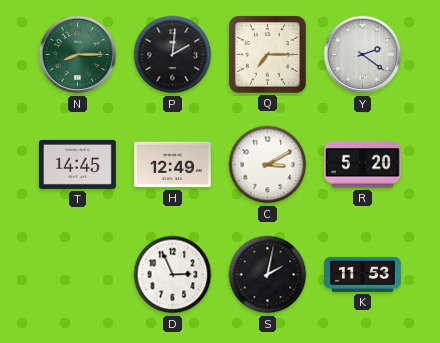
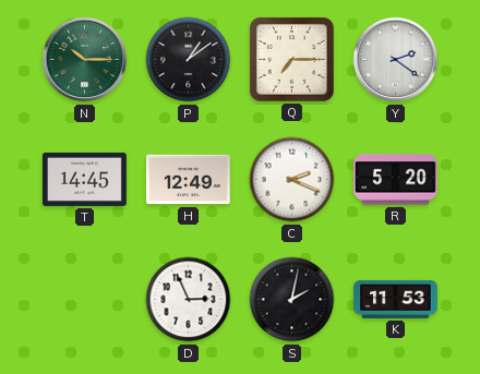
N: 8:15 -> 10:15 (85, 60)
P: 2:01 -> 1:09 (189, 60)
C: 3:10 -> 2:19 (292, 180)
